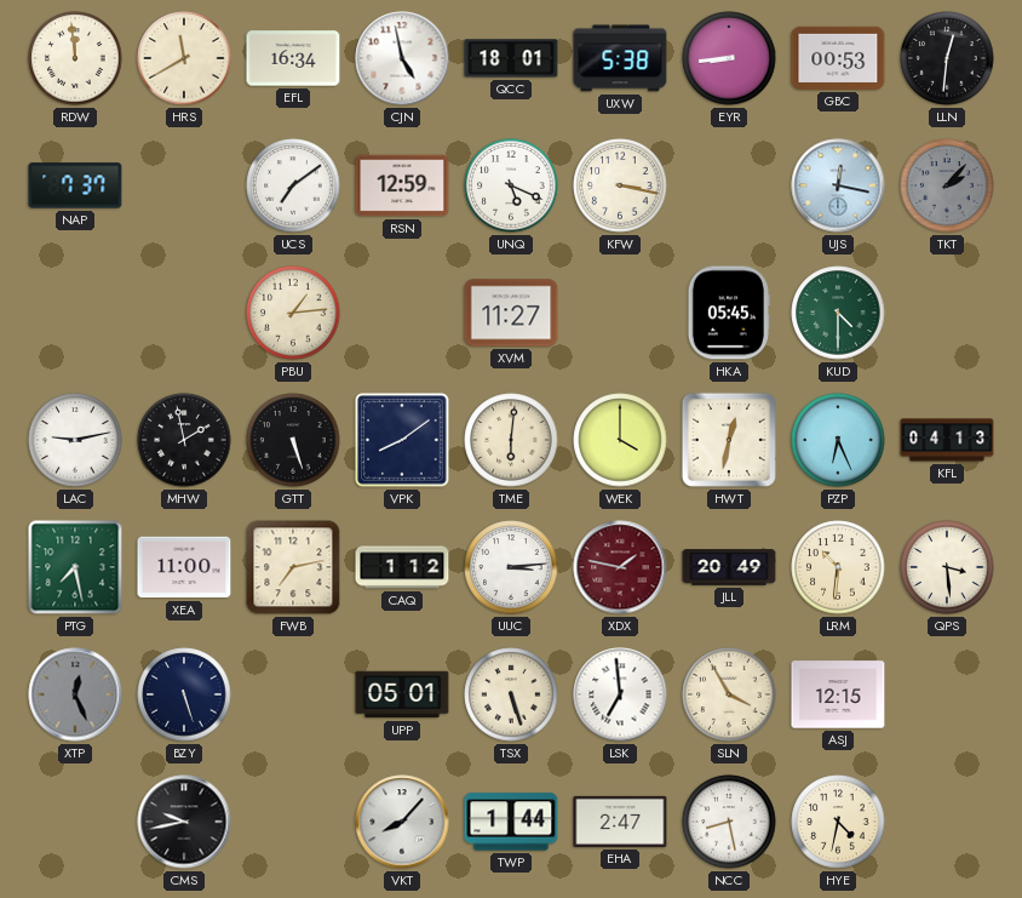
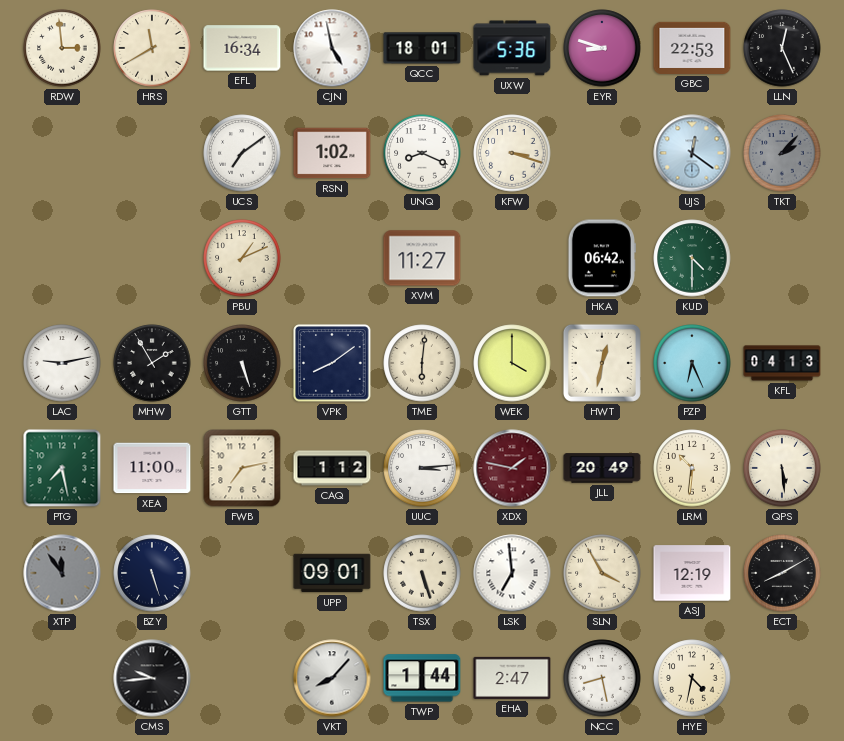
RDW: 11:59 -> 2:59 (62, 48)
UXW: 5:38 -> 5:36 (512, 48)
EYR: 8:44 -> 8:48 (602, 48)
GBC: 00:53 -> 22:53 (692, 48)
LLN: 12:31 -> 12:26 (782, 48)
NAP: 7:37 -> none (75, 185)
RSN: 12:59 -> 1:02 (332, 153)
UNQ: 5:19 -> 8:19 (422, 153)
KFW: 3:17 -> 3:18 (512, 153)
UJS: 12:17 -> 12:21 (692, 153)
PBU: 1:14 -> 1:11 (242, 258)
HKA: 05:45 -> 06:42 (602, 258)
MHW: 1:58 -> 1:55 (152, 363)
QPS: 3:29 -> 5:29 (782, 468)
XTP: 12:26 -> 11:54 (62, 573)
UPP: 05:01 -> 09:01 (332, 573)
ASJ: 12:15 -> 12:19 (692, 573)
ECT: none -> 8:10 (782, 573)
CMS: 9:43 -> 9:44 (152, 678)
